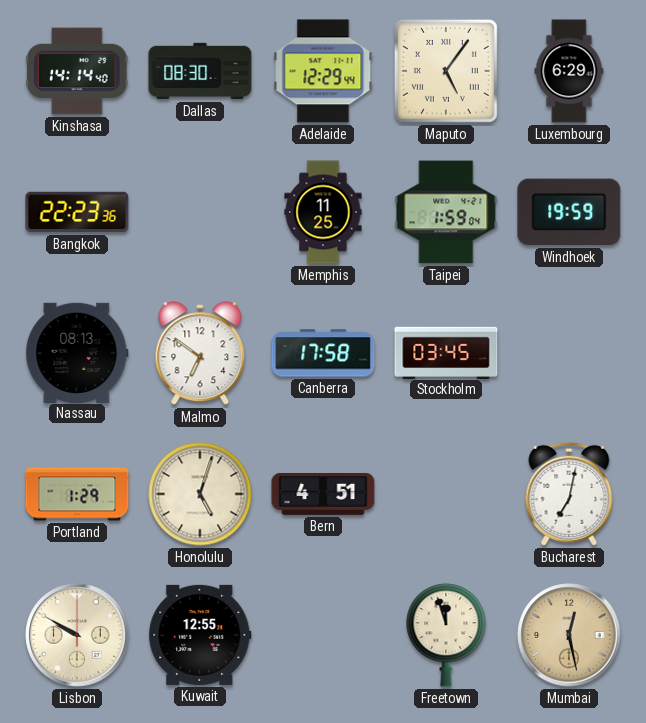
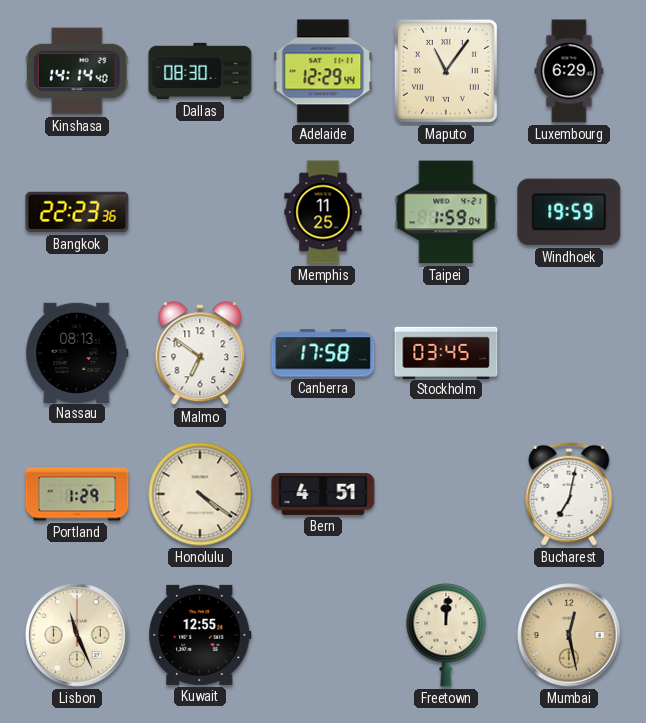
Maputo: 5:06 -> 11:06 (446, 71)
Honolulu: 5:03 -> 4:21 (200, 494)
Lisbon: 9:50 -> 11:26 (77, 635)
Freetown: 11:57 -> 12:01 (446, 635)
